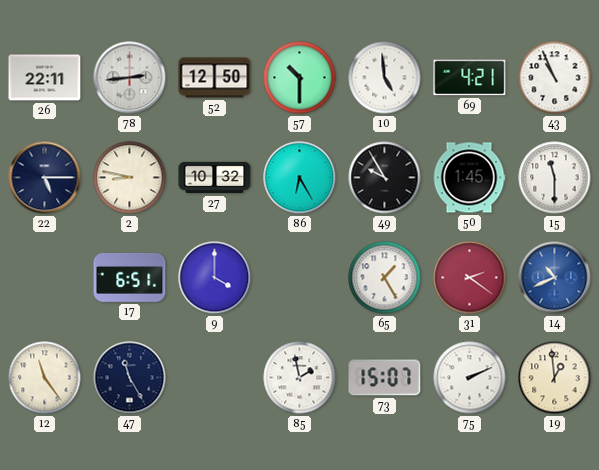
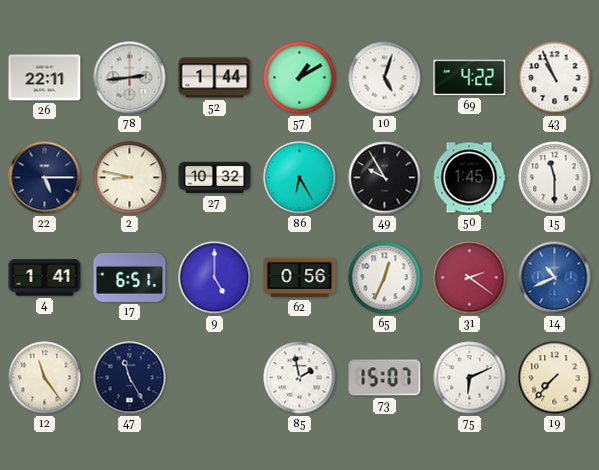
52: 12:50 -> 1:44 (215, 78)
57: 10:30 -> 1:10 (300, 78)
10: 4:59 -> 5:03 (385, 78)
69: 4:21 -> 4:22 (470, 78)
4: none -> 1:41 (45, 278)
9: 4:00 -> 5:00 (215, 278)
62: none -> 0:56 (300, 278)
65: 1:25 -> 12:34 (385, 278)
75: 2:11 -> 6:11 (470, 378)
19: 12:59 -> 7:37 (555, 378)
